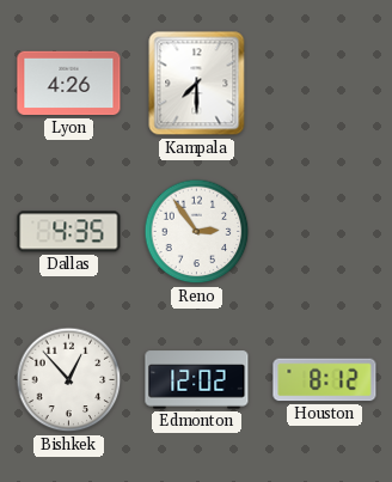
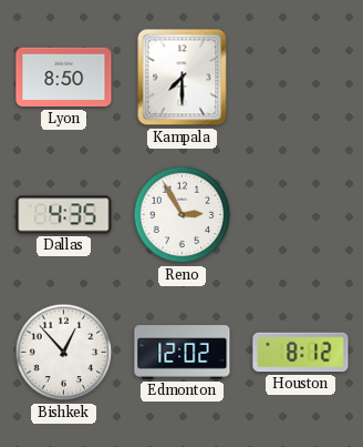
Lyon: 4:26 -> 8:50 (64, 78)
Reno: 2:54 -> 2:55 (183, 215)
